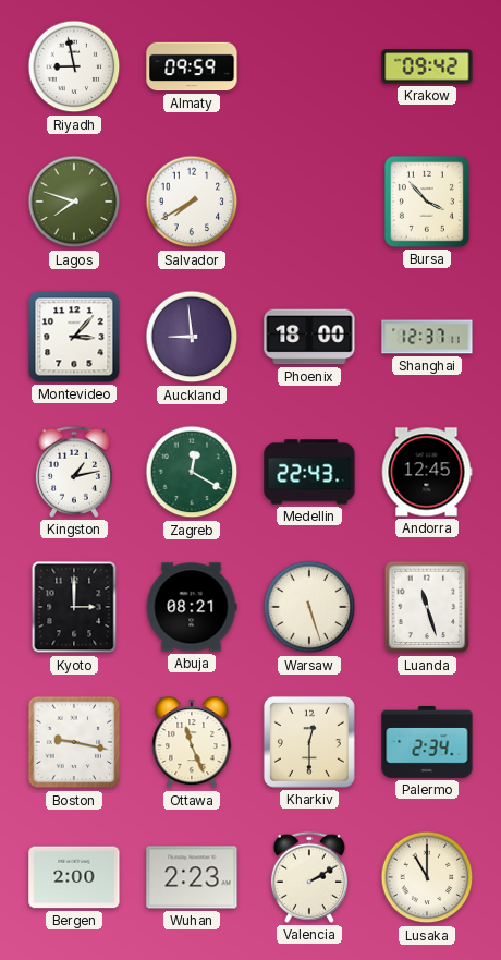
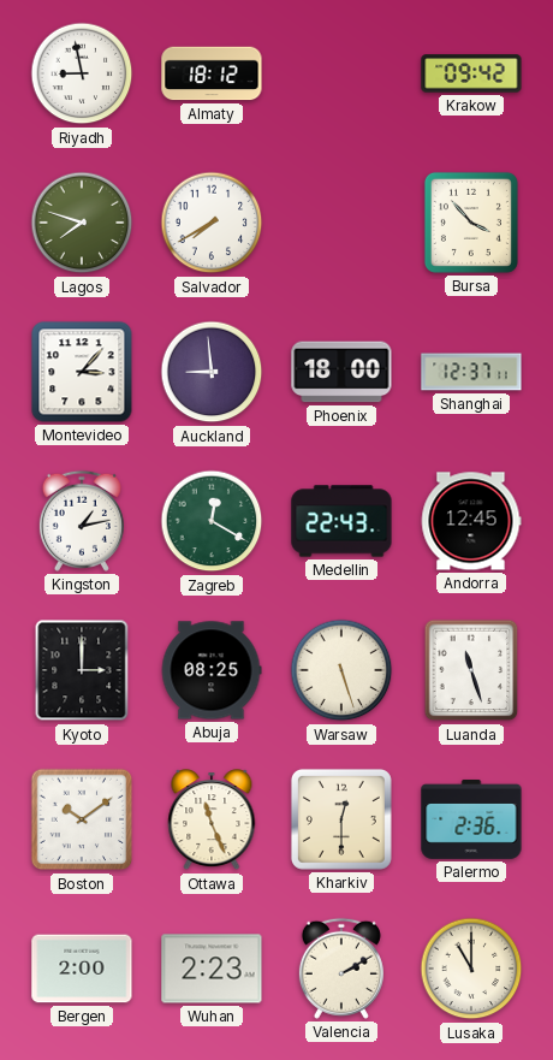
Almaty: 09:59 -> 18:12 (212, 73)
Abuja: 08:21 -> 08:25 (212, 670)
Boston: 9:17 -> 10:09 (82, 819)
Palermo: 2:34 -> 2:36 (471, 819)
